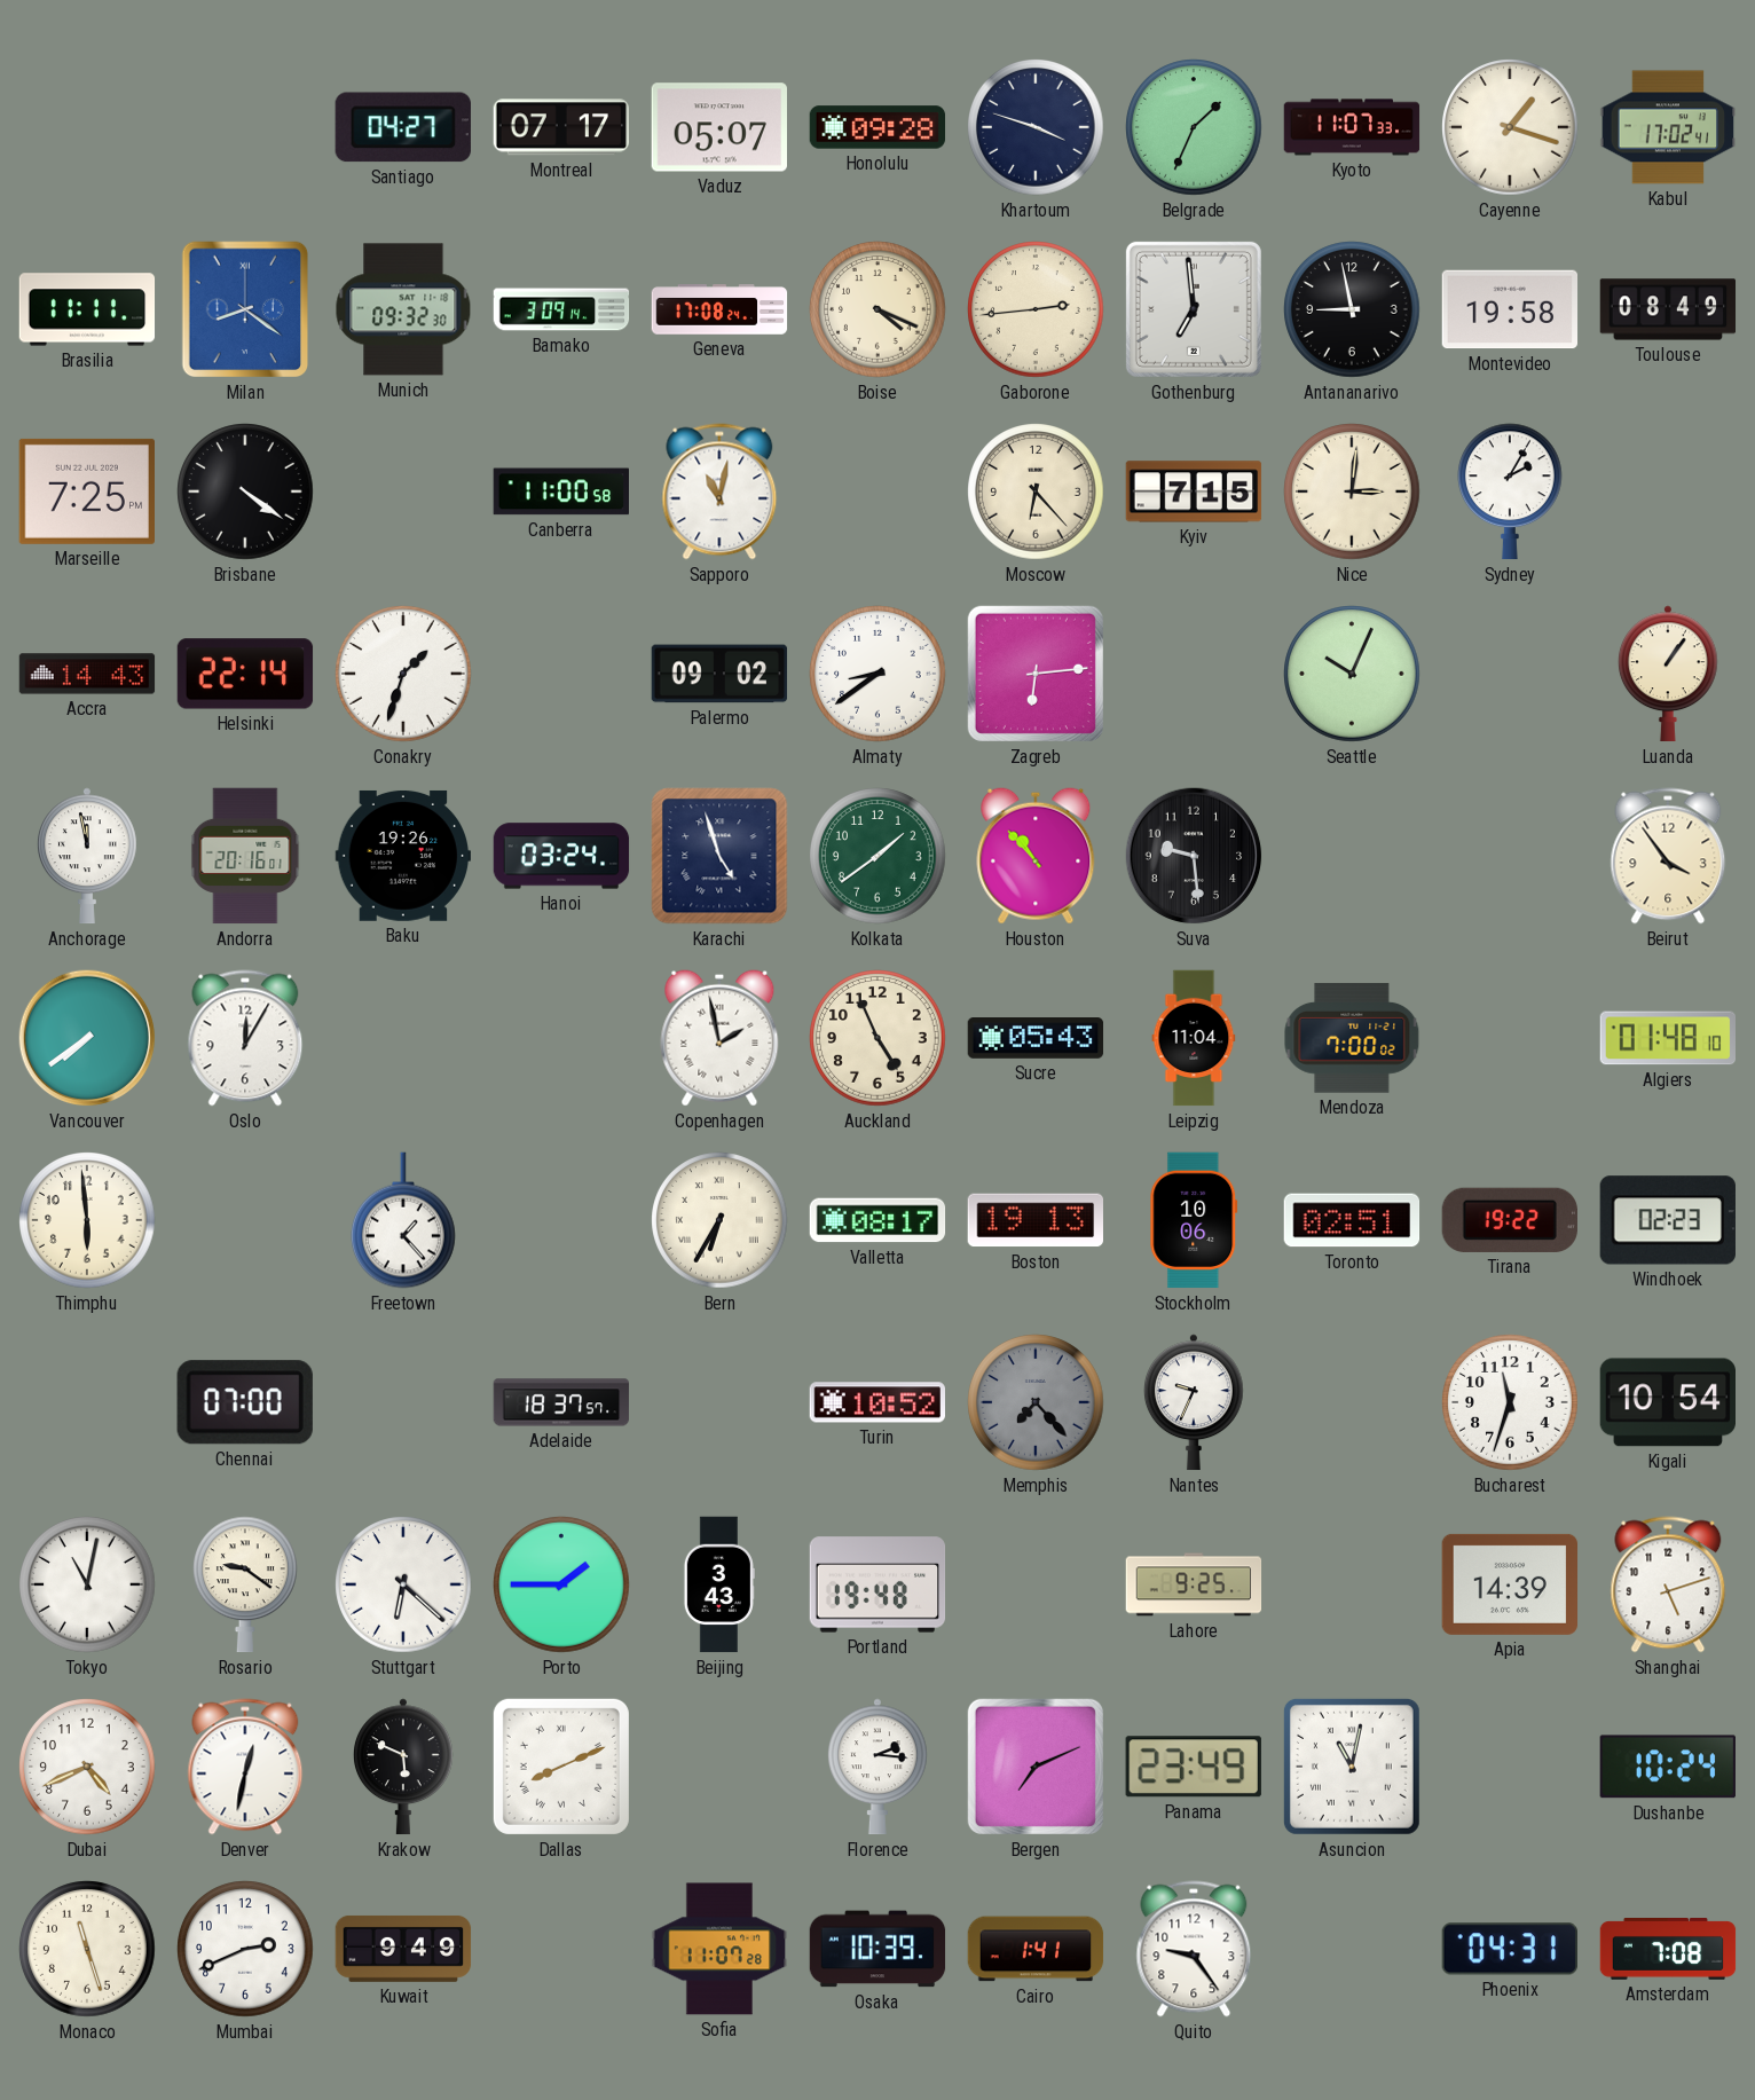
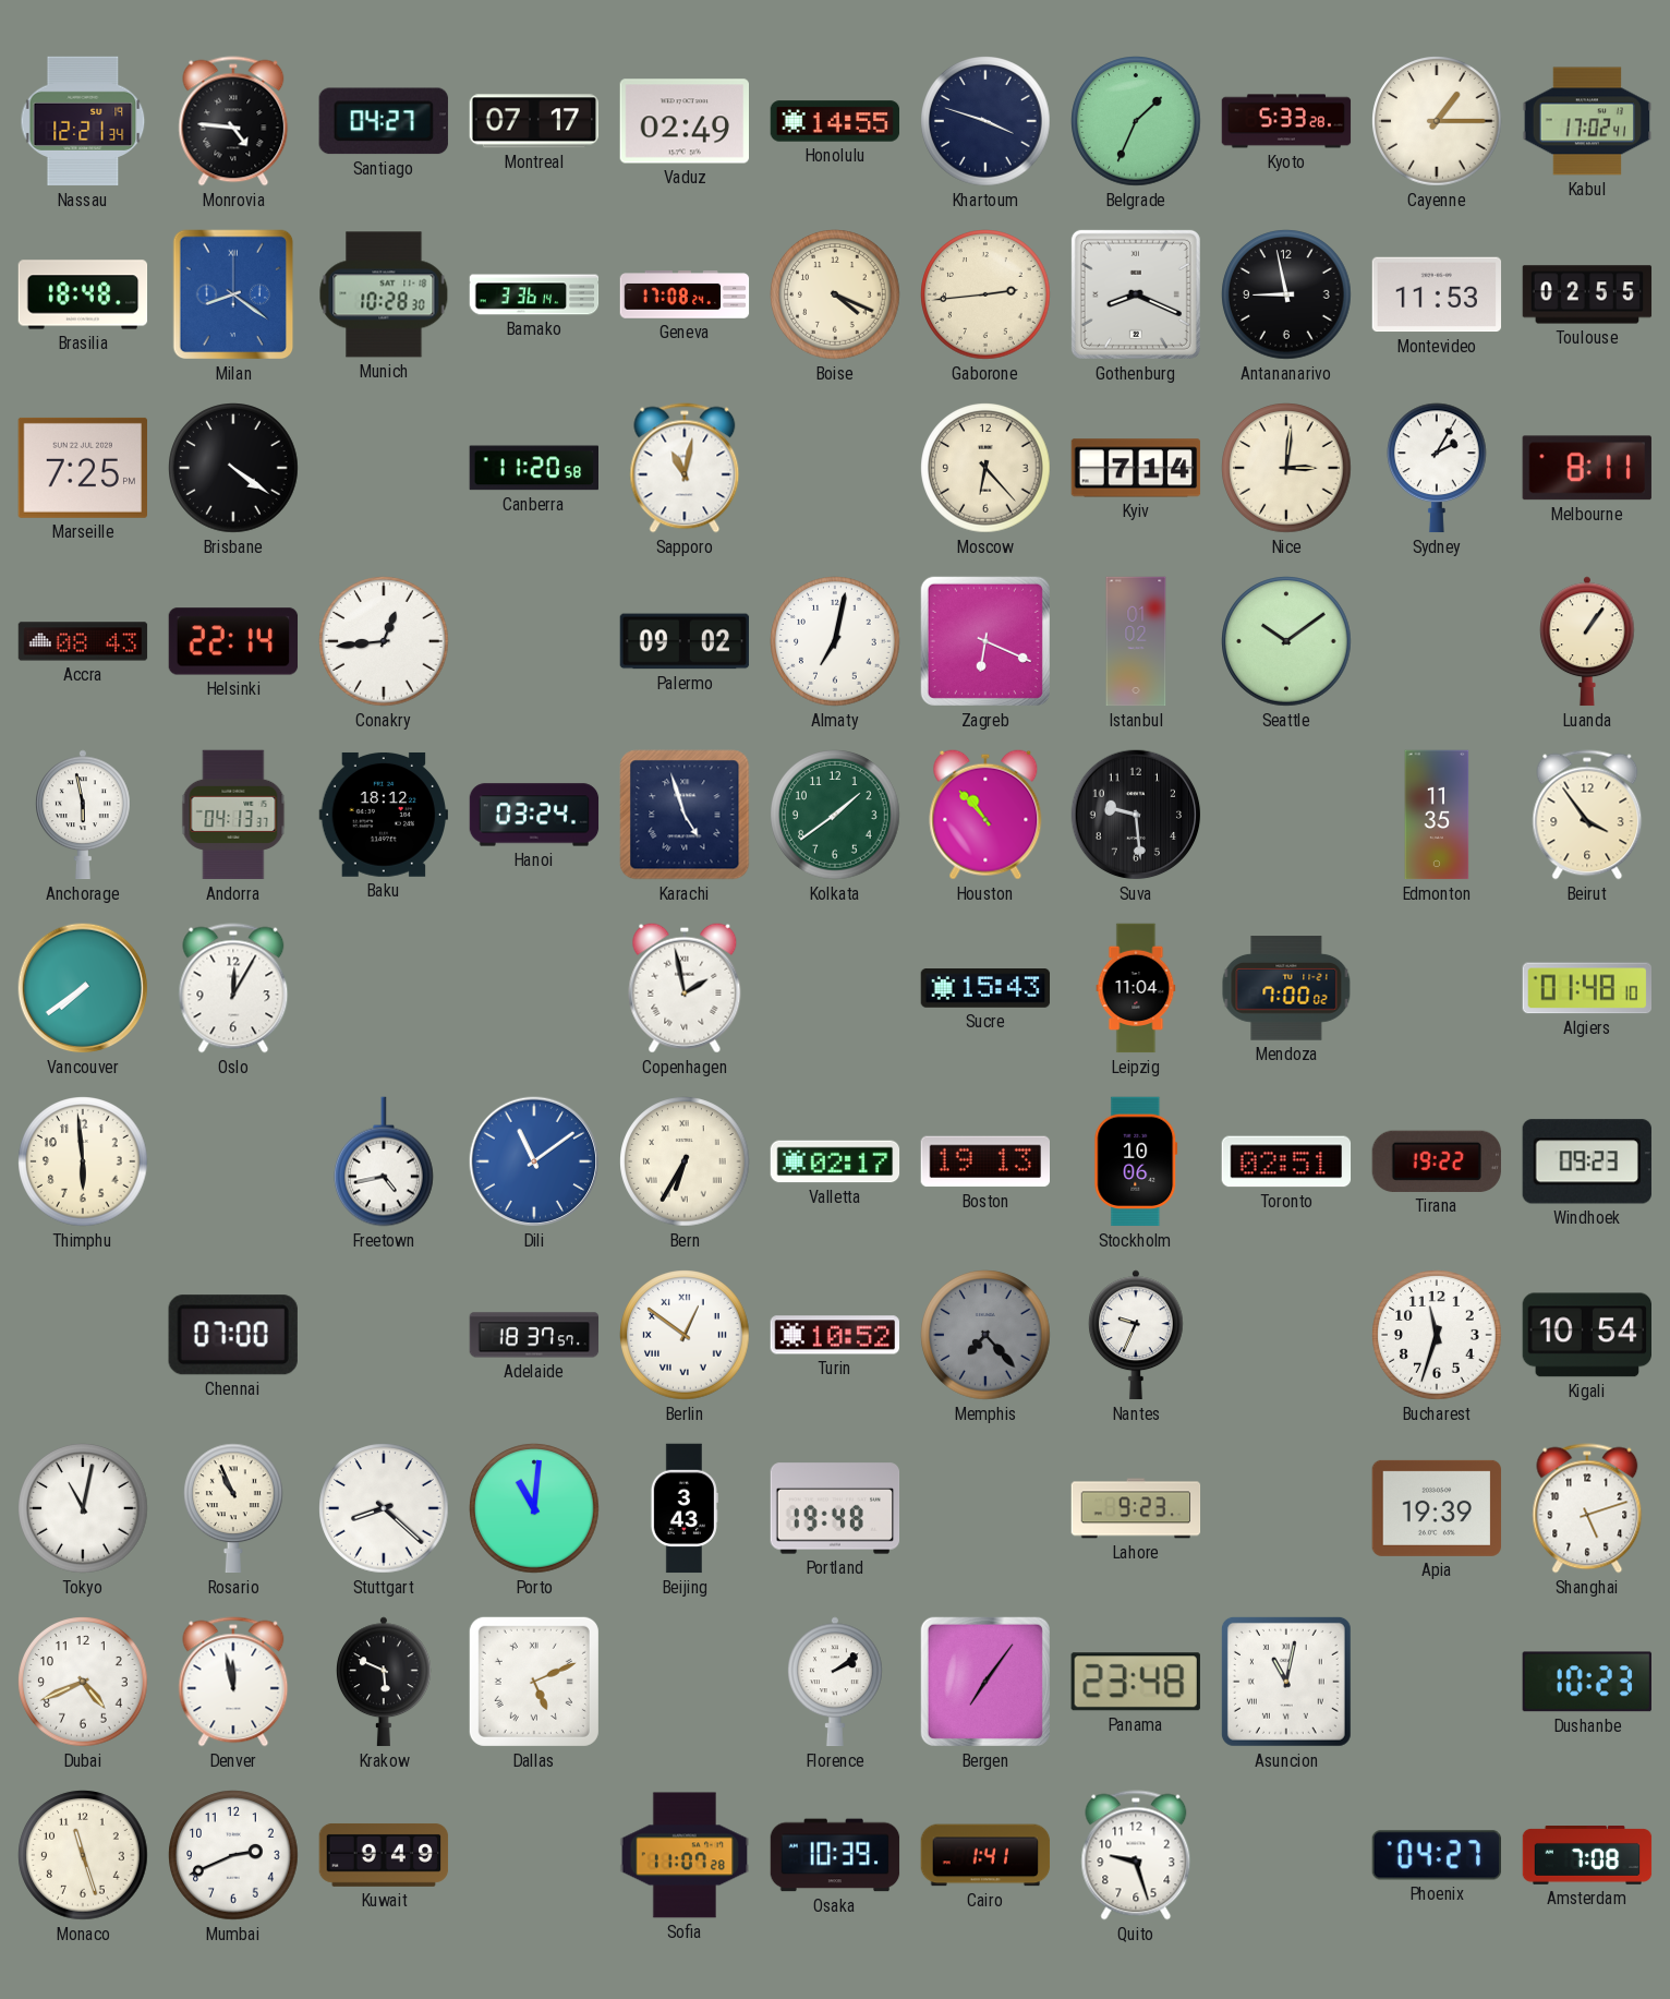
Nassau: none -> 12:21 (83, 121)
Monrovia: none -> 4:46 (233, 121)
Vaduz: 05:07 -> 02:49 (683, 121)
Honolulu: 09:28 -> 14:55 (835, 121)
Kyoto: 11:07 -> 5:33 (1286, 121)
Cayenne: 1:18 -> 1:15 (1437, 121)
Brasilia: 11:11 -> 18:48 (83, 294)
Munich: 09:32 -> 10:28 (384, 294)
Bamako: 3:09 -> 3:36 (534, 294)
Gothenburg: 6:59 -> 8:19 (1136, 294)
Montevideo: 19:58 -> 11:53 (1437, 294)
Toulouse: 08:49 -> 02:55 (1587, 294)
Canberra: 11:00 -> 11:20 (533, 468)
Kyiv: 7:15 -> 7:14 (1136, 468)
Melbourne: none -> 8:11 (1587, 468)
Accra: 14:43 -> 08:43 (83, 641)
Conakry: 1:33 -> 12:44 (384, 641)
Almaty: 8:39 -> 7:02 (835, 641)
Zagreb: 6:14 -> 6:19 (985, 641)
Istanbul: none -> 01:02 (1136, 641)
Seattle: 10:04 -> 10:09 (1286, 641)
Anchorage: 11:58 -> 5:58 (84, 815)
Andorra: 20:16 -> 04:13 (233, 815)
Baku: 19:26 -> 18:12 (384, 815)
Edmonton: none -> 11:35 (1437, 815)
Auckland: 4:56 -> none (877, 1038)
Sucre: 05:43 -> 15:43 (985, 989)
Freetown: 1:23 -> 4:43 (385, 1161)
Dili: none -> 11:09 (534, 1161)
Valletta: 08:17 -> 02:17 (835, 1161)
Windhoek: 02:23 -> 09:23 (1587, 1161)
Berlin: none -> 12:51 (685, 1335)
Rosario: 9:21 -> 10:56 (234, 1508)
Stuttgart: 6:22 -> 8:22 (384, 1508)
Porto: 1:45 -> 11:01 (534, 1508)
Lahore: 9:25 -> 9:23 (1136, 1508)
Apia: 14:39 -> 19:39 (1437, 1508)
Denver: 12:32 -> 11:58 (233, 1682)
Dallas: 8:11 -> 5:11 (534, 1682)
Florence: 2:16 -> 2:09 (836, 1682)
Bergen: 7:11 -> 7:06 (985, 1682)
Panama: 23:49 -> 23:48 (1136, 1682)
Dushanbe: 10:24 -> 10:23 (1587, 1682)
Quito: 9:24 -> 9:27 (1136, 1855)
Phoenix: 04:31 -> 04:27 (1436, 1855)
